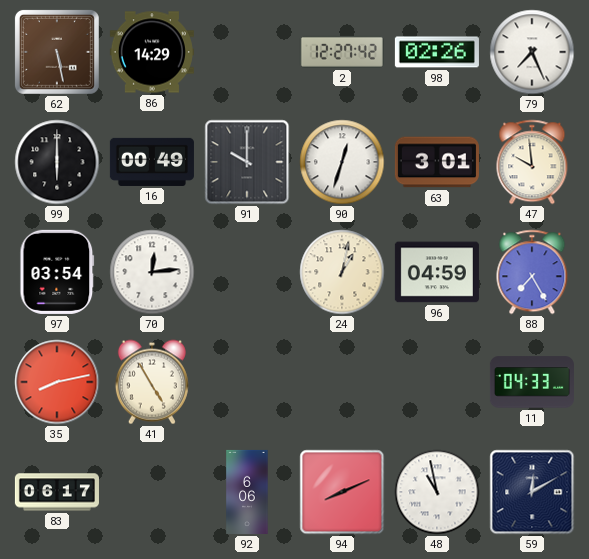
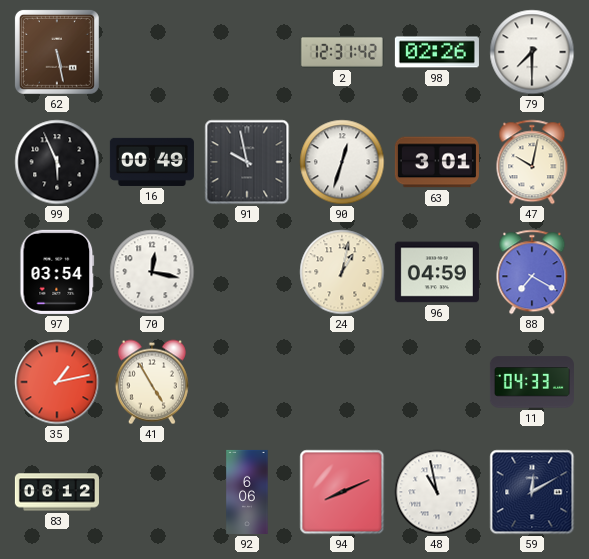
86: 14:29 -> none (152, 52)
2: 12:27 -> 12:31 (342, 52)
79: 7:26 -> 7:30 (532, 52)
99: 6:00 -> 5:56 (57, 162)
91: 10:00 -> 9:58 (247, 162)
47: 9:59 -> 10:02 (532, 162)
70: 12:14 -> 12:17 (152, 272)
88: 7:25 -> 7:20 (532, 272)
35: 8:13 -> 1:13 (57, 382)
83: 06:17 -> 06:12 (57, 492)
